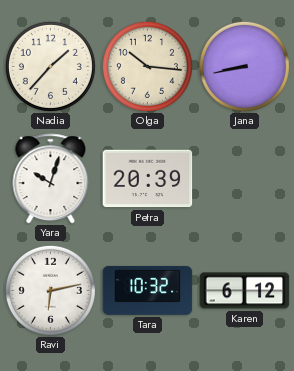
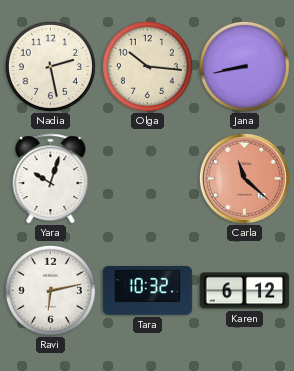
Nadia: 1:37 -> 2:28 (50, 66)
Petra: 20:39 -> none (148, 179)
Carla: none -> 11:22 (244, 178)
